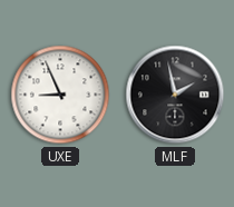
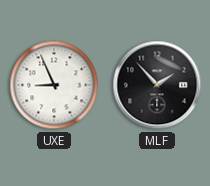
MLF: 1:58 -> 1:53 (157, 85)
